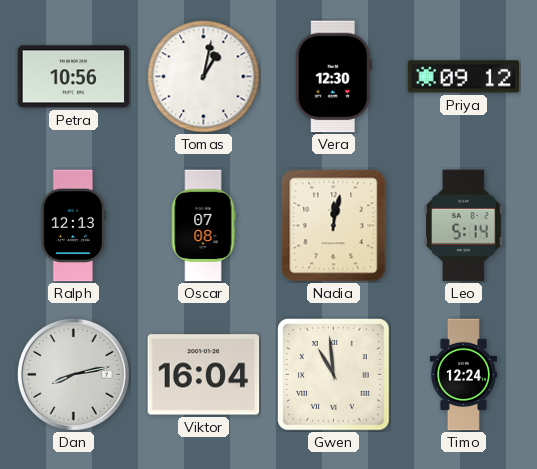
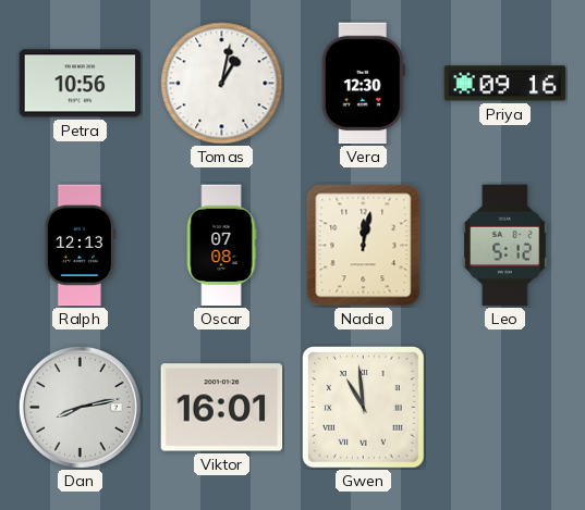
Priya: 09:12 -> 09:16 (505, 84)
Leo: 5:14 -> 5:12 (504, 246)
Viktor: 16:04 -> 16:01 (222, 408)
Timo: 12:24 -> none (463, 375)
